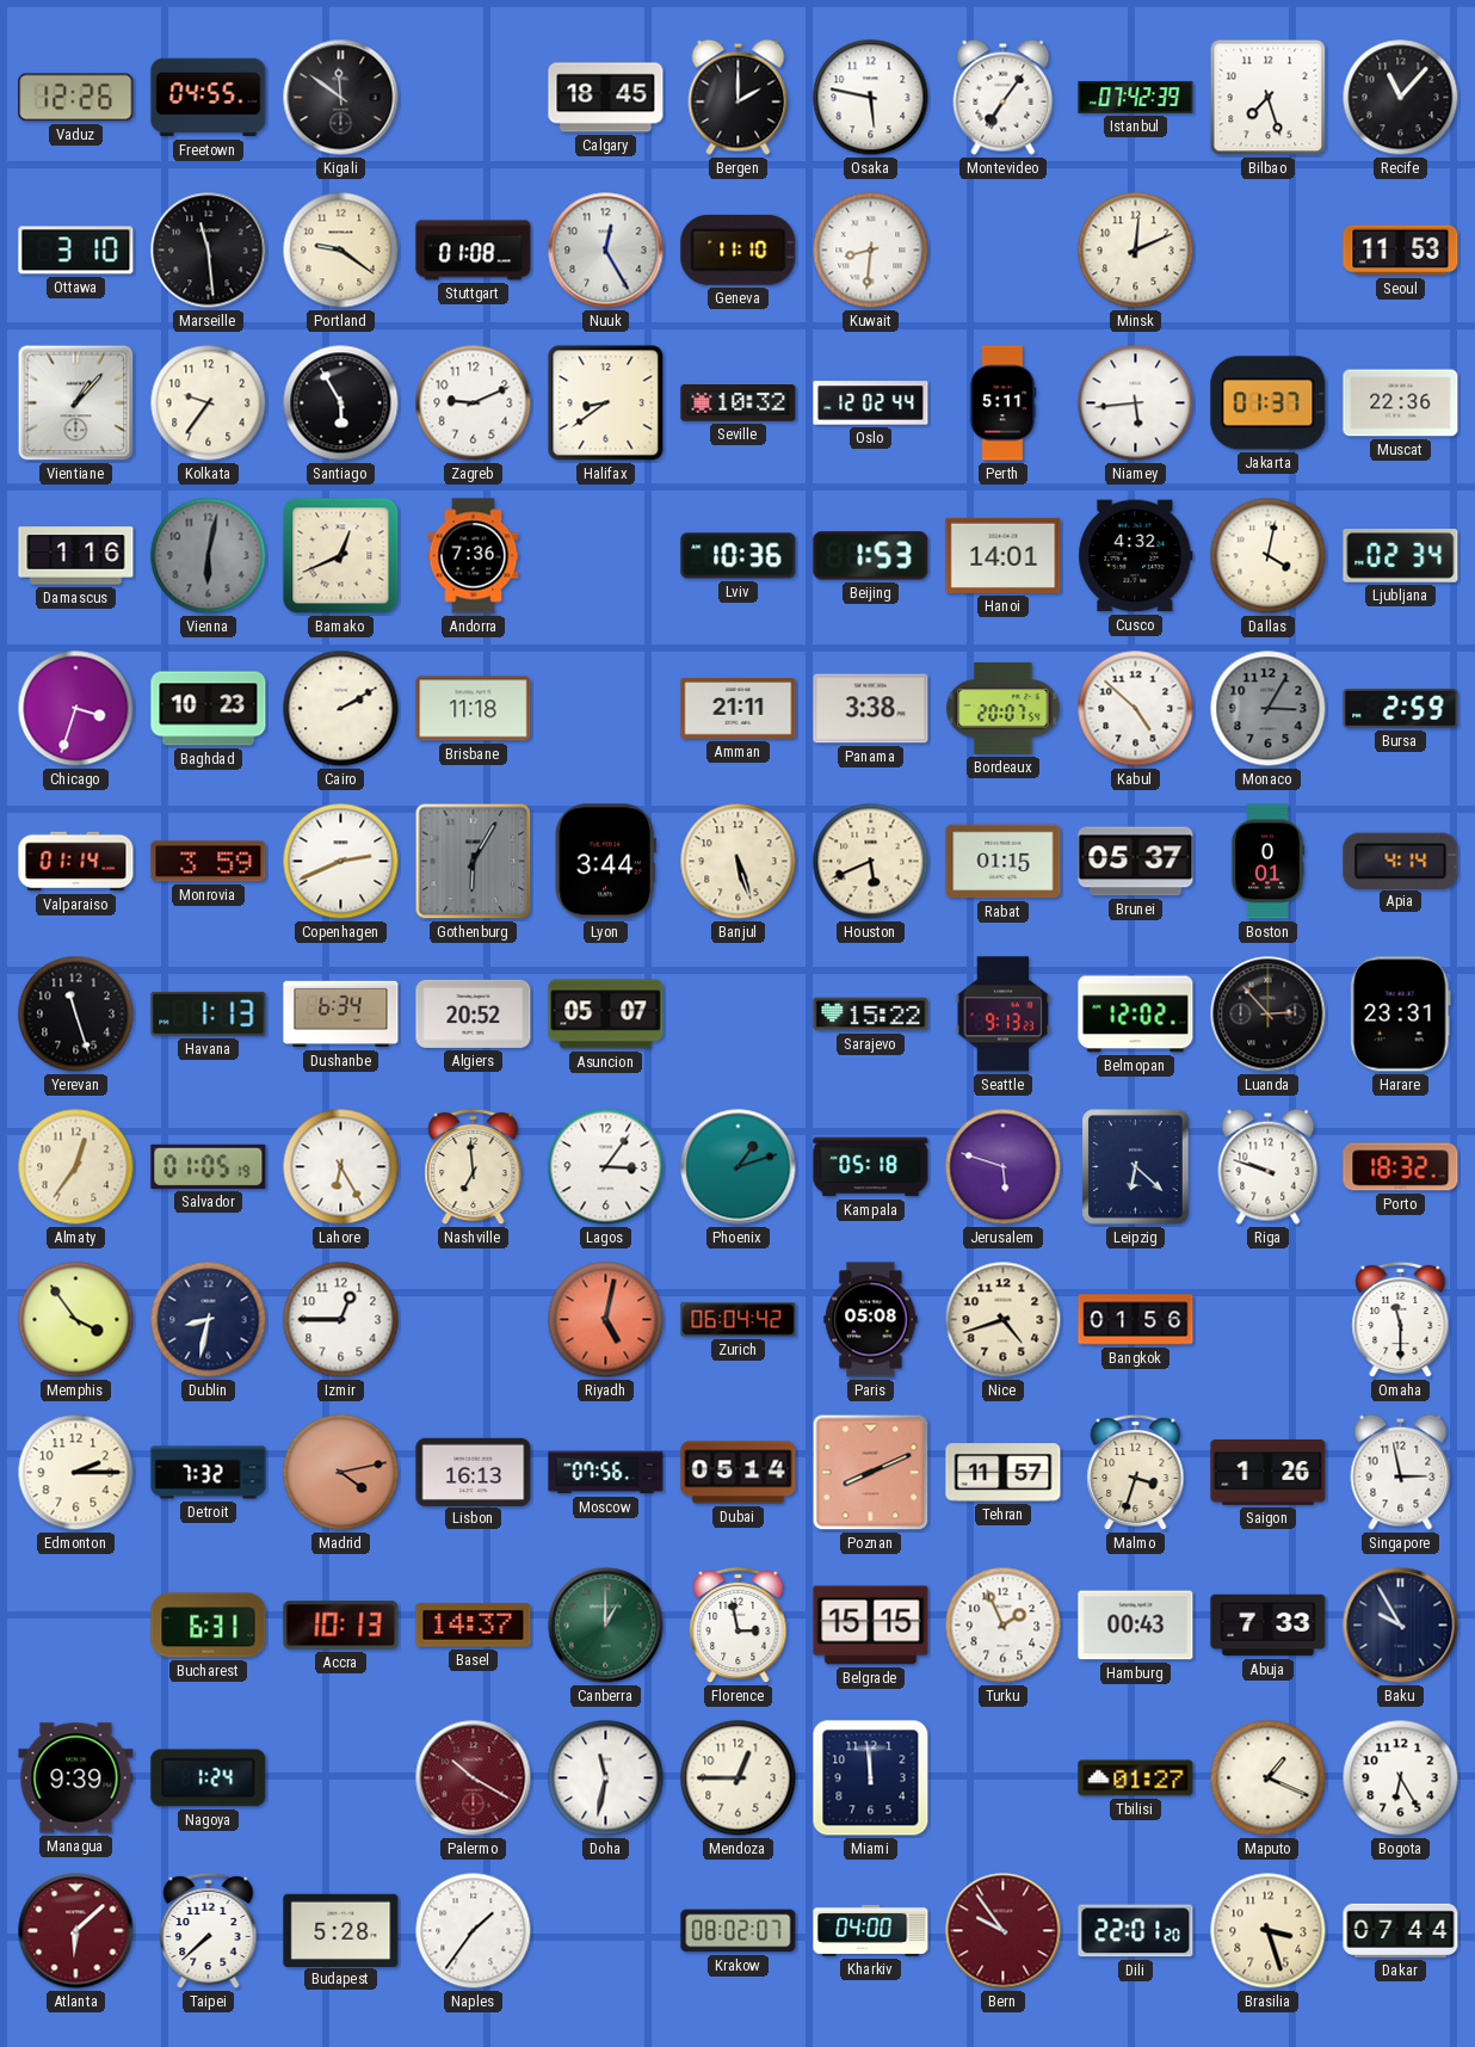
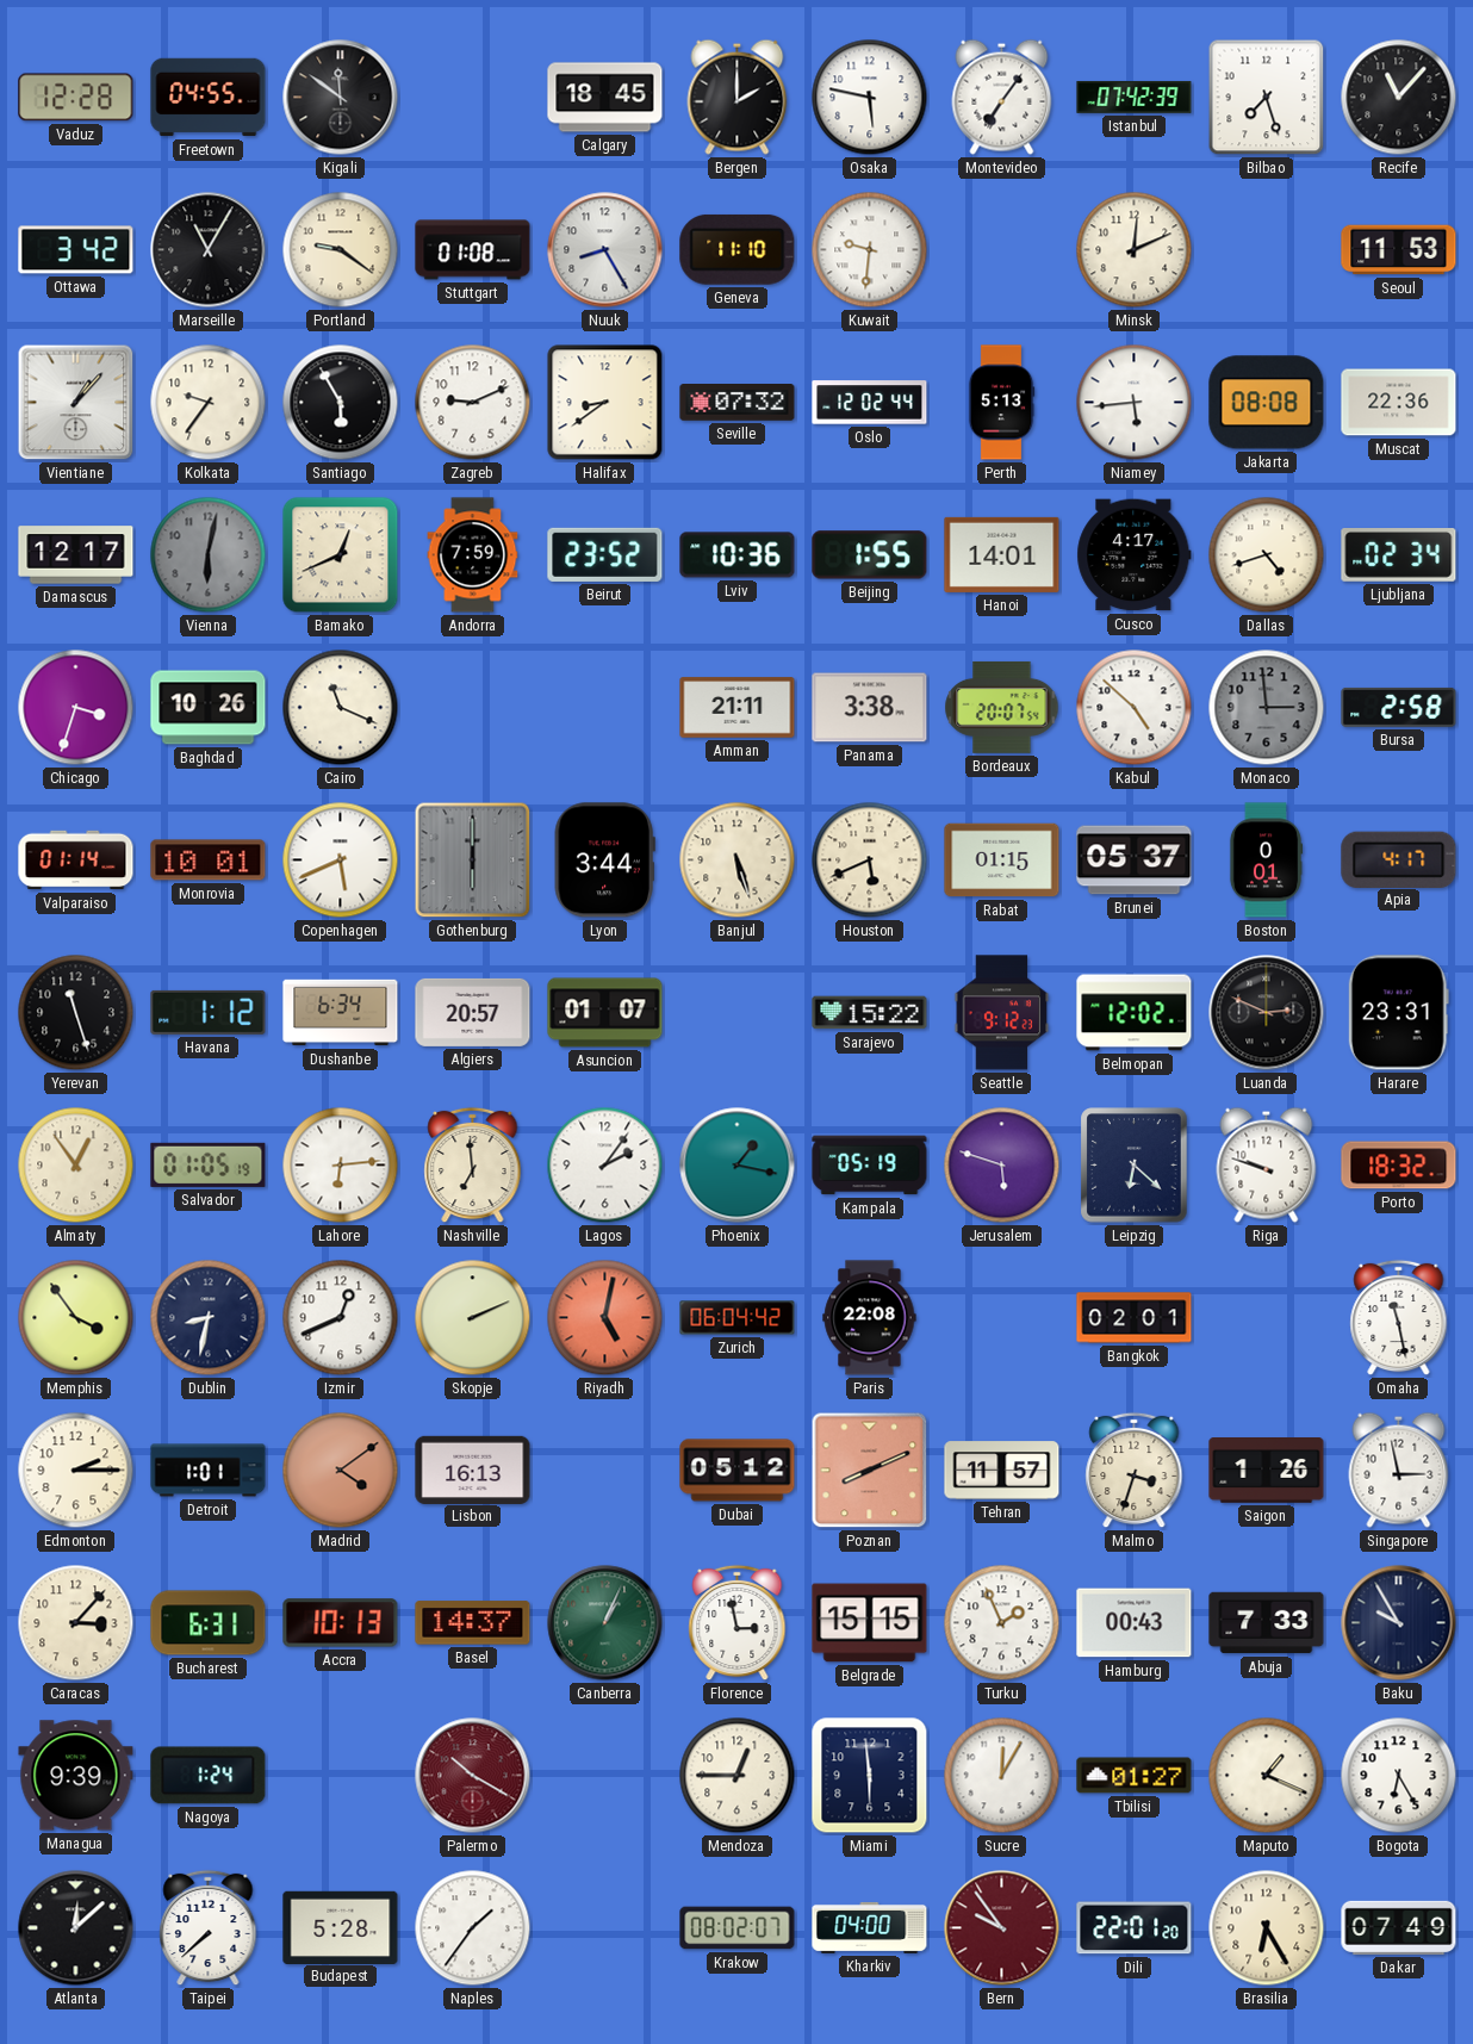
Vaduz: 12:26 -> 12:28 (76, 98)
Ottawa: 3:10 -> 3:42 (76, 250)
Marseille: 11:29 -> 11:05 (209, 250)
Nuuk: 12:25 -> 8:25 (605, 250)
Kuwait: 8:31 -> 9:31 (870, 250)
Seville: 10:32 -> 07:32 (738, 403)
Perth: 5:11 -> 5:13 (1001, 403)
Jakarta: 01:37 -> 08:08 (1267, 403)
Damascus: 1:16 -> 12:17 (76, 555)
Andorra: 7:36 -> 7:59 (473, 555)
Beirut: none -> 23:52 (605, 554)
Beijing: 1:53 -> 1:55 (870, 555)
Cusco: 4:32 -> 4:17 (1135, 555)
Dallas: 4:02 -> 4:42 (1267, 555)
Baghdad: 10:23 -> 10:26 (209, 708)
Cairo: 2:10 -> 11:19 (341, 708)
Brisbane: 11:18 -> none (474, 709)
Monaco: 3:05 -> 2:59 (1267, 708)
Bursa: 2:59 -> 2:58 (1399, 707)
Monrovia: 3:59 -> 10:01 (209, 861)
Copenhagen: 2:41 -> 5:41 (341, 861)
Gothenburg: 6:05 -> 6:00 (473, 861)
Apia: 4:14 -> 4:17 (1399, 859)
Havana: 1:13 -> 1:12 (209, 1012)
Algiers: 20:52 -> 20:57 (473, 1012)
Asuncion: 05:07 -> 01:07 (605, 1013)
Seattle: 9:13 -> 9:12 (1002, 1013)
Luanda: 2:53 -> 2:49 (1267, 1013)
Almaty: 12:36 -> 12:54 (76, 1166)
Lahore: 6:25 -> 6:14 (341, 1166)
Lagos: 3:06 -> 2:06 (605, 1166)
Phoenix: 1:12 -> 1:17 (738, 1166)
Kampala: 05:18 -> 05:19 (870, 1166)
Izmir: 12:45 -> 12:41 (341, 1318)
Skopje: none -> 2:11 (473, 1318)
Paris: 05:08 -> 22:08 (870, 1318)
Nice: 4:42 -> none (1004, 1320)
Bangkok: 01:56 -> 02:01 (1135, 1318)
Omaha: 11:30 -> 11:28 (1399, 1318)
Detroit: 7:32 -> 1:01 (209, 1471)
Madrid: 4:13 -> 4:09 (341, 1471)
Moscow: 07:56 -> none (606, 1473)
Dubai: 05:14 -> 05:12 (738, 1471)
Caracas: none -> 3:07 (76, 1623)
Canberra: 1:00 -> 1:04 (605, 1623)
Doha: 11:32 -> none (606, 1778)
Miami: 11:59 -> 5:59 (870, 1776)
Sucre: none -> 12:05 (1002, 1776)
Atlanta: 6:08 -> 12:08 (76, 1928)
Atlanta dial: burgundy -> black (76, 1928)
Brasilia: 3:27 -> 6:25 (1267, 1928)
Dakar: 07:44 -> 07:49 (1399, 1927)
